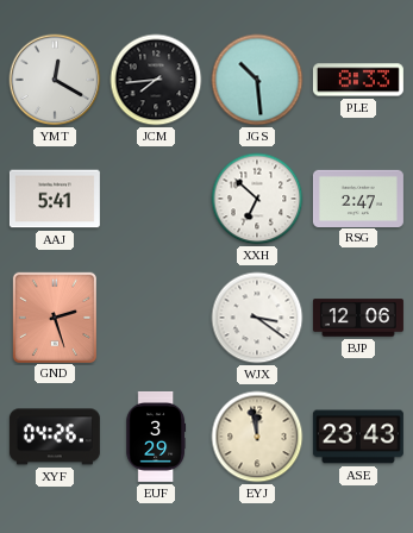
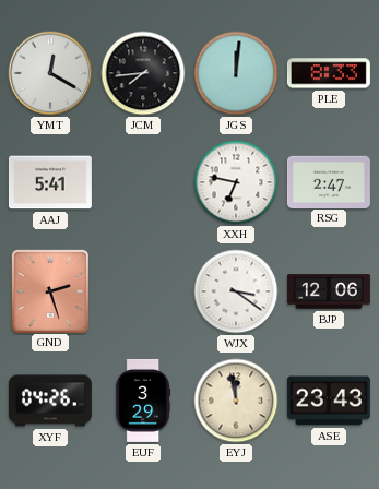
JGS: 10:29 -> 12:01 (236, 73)
XXH: 6:52 -> 6:47 (236, 182)
